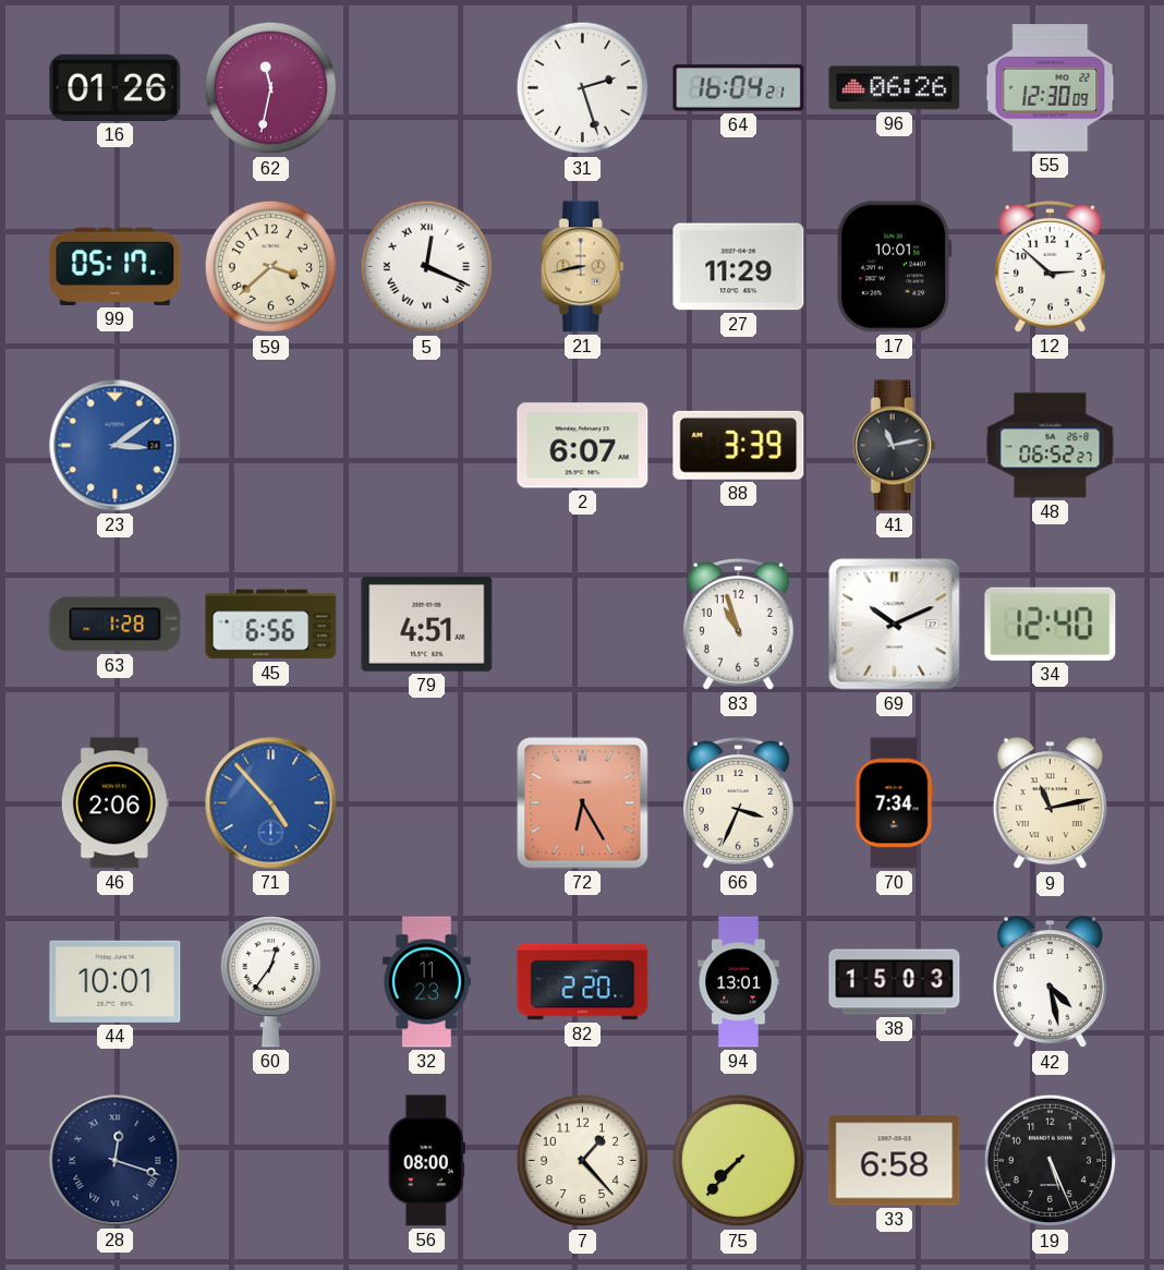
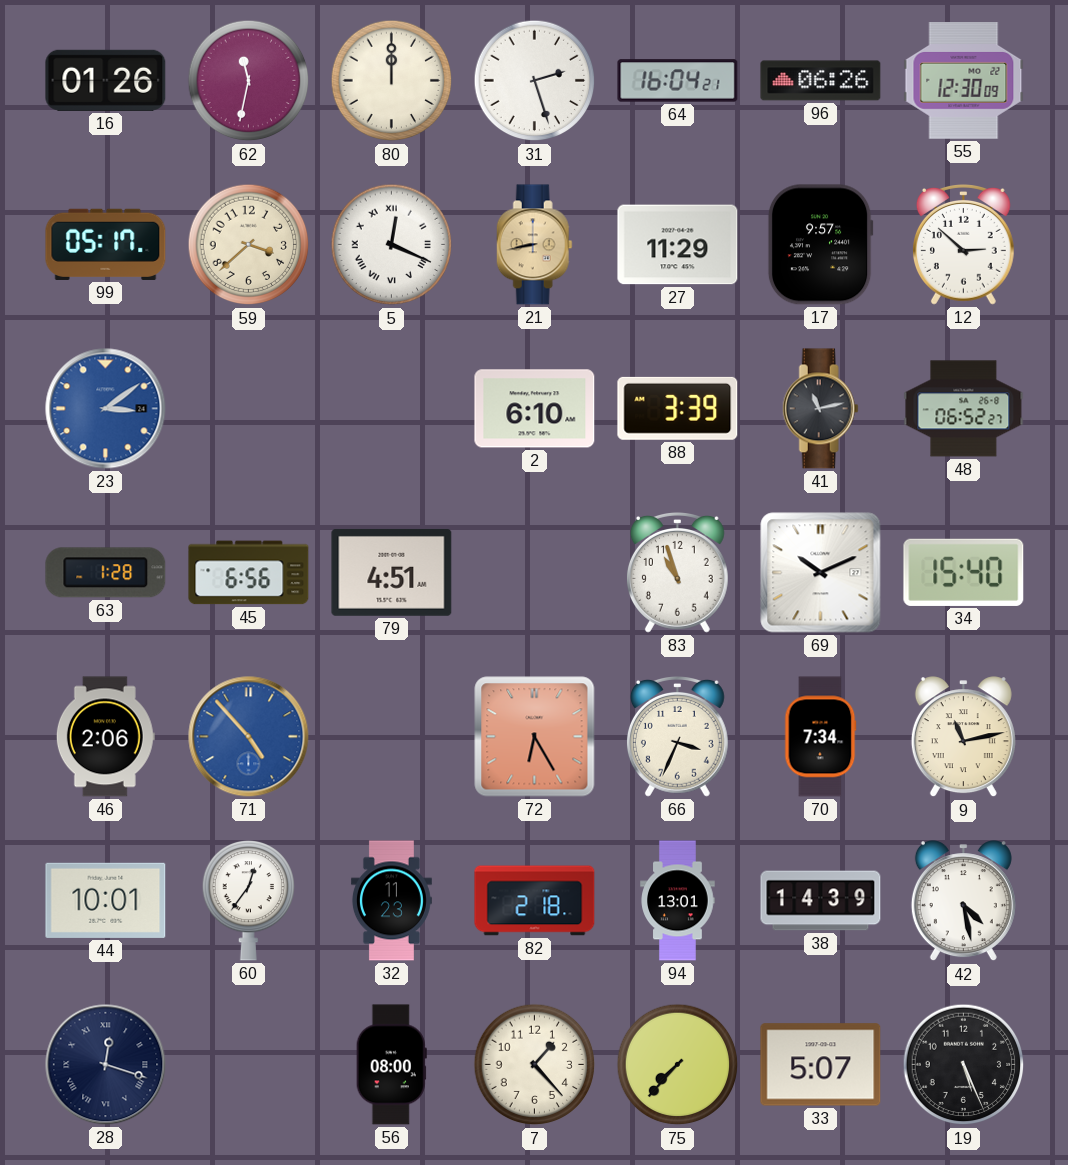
80: none -> 12:00 (392, 81)
17: 10:01 -> 9:57 (820, 245)
2: 6:07 -> 6:10 (535, 409)
34: 12:40 -> 15:40 (964, 572)
82: 2:20 -> 2:18 (535, 901)
38: 15:03 -> 14:39 (821, 901)
33: 6:58 -> 5:07 (821, 1065)
